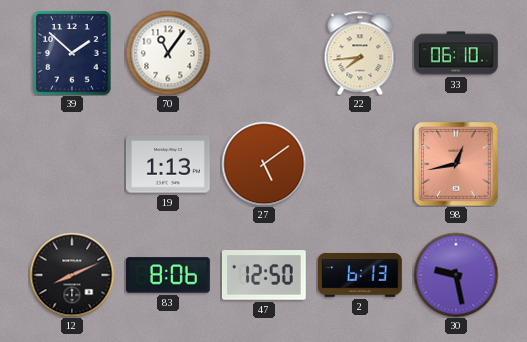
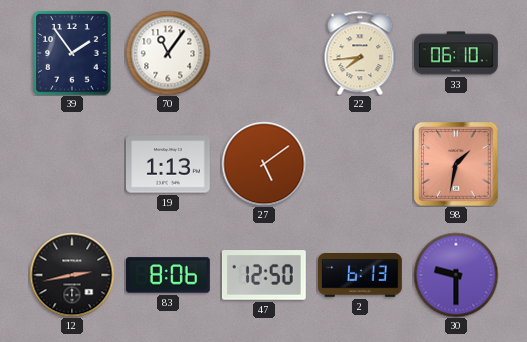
39: 1:52 -> 1:54 (72, 53)
98: 12:43 -> 1:32 (456, 164)
12: 8:11 -> 2:43 (72, 275)
30: 9:28 -> 9:30 (456, 275)
